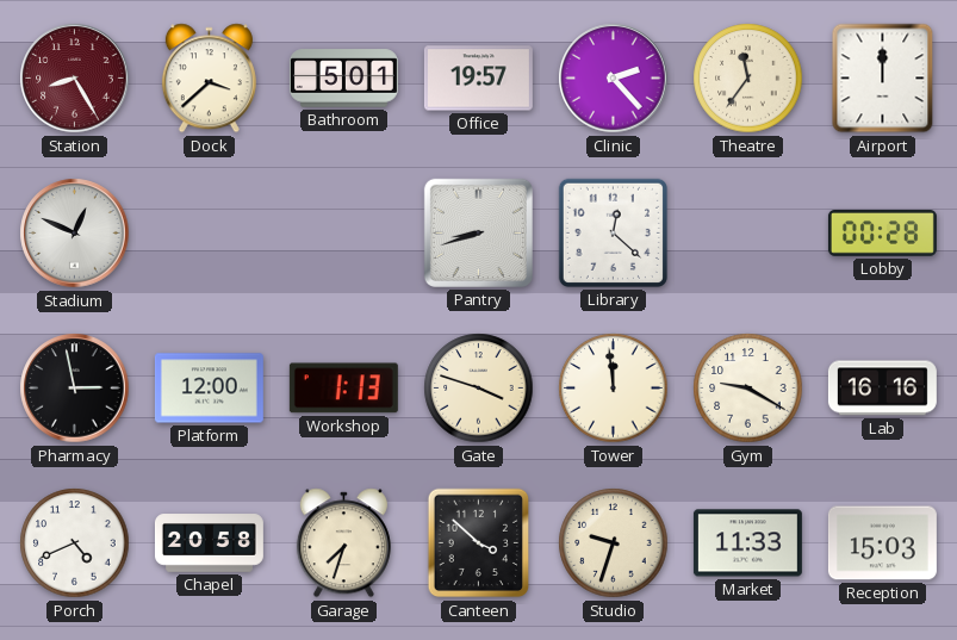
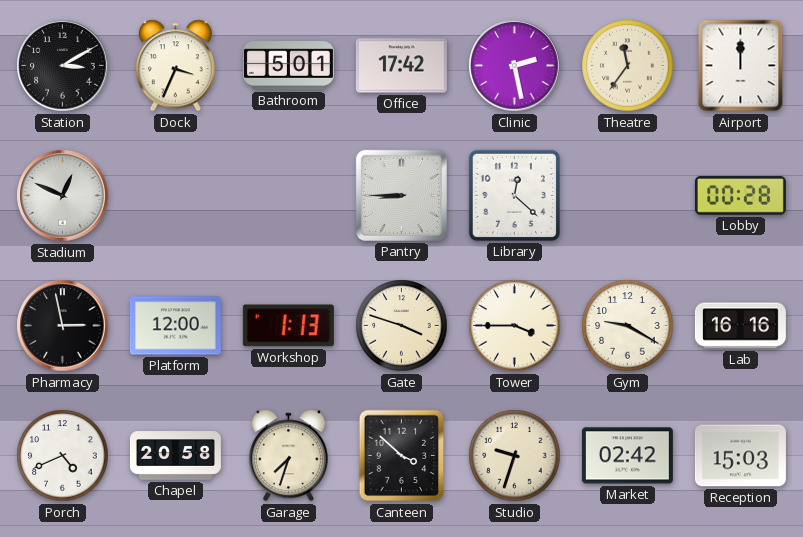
Station: 8:25 -> 3:10 (63, 66)
Station dial: burgundy -> black (63, 66)
Dock: 3:38 -> 3:34 (175, 66)
Office: 19:57 -> 17:42 (401, 66)
Clinic: 2:23 -> 2:28 (515, 66)
Pantry: 8:42 -> 8:45 (401, 195)
Tower: 11:59 -> 3:45 (515, 326)
Market: 11:33 -> 02:42 (627, 456)
